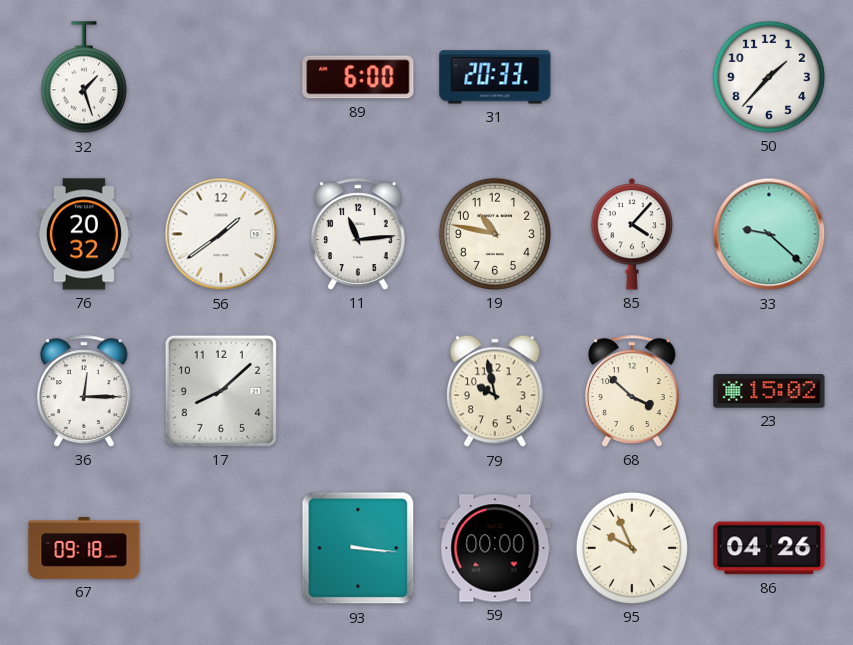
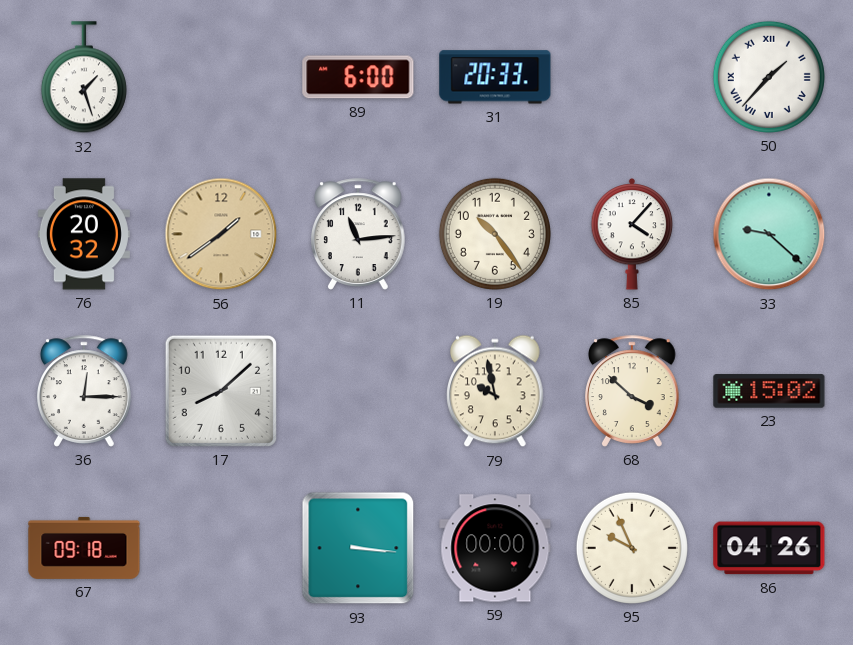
50 numerals: Arabic -> Roman (769, 77)
56 dial: white -> champagne (221, 234)
19: 10:47 -> 10:24 (495, 234)
